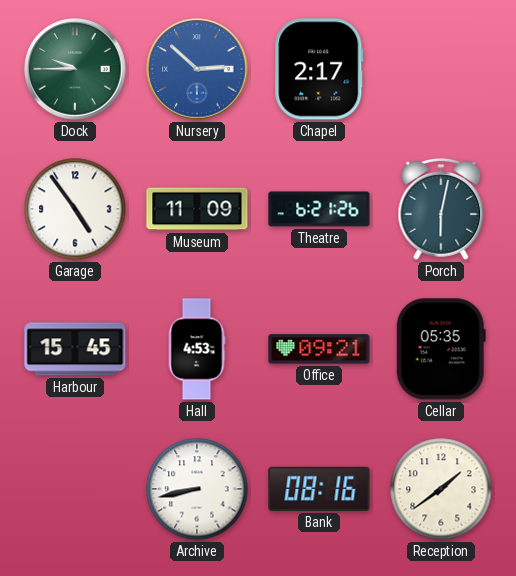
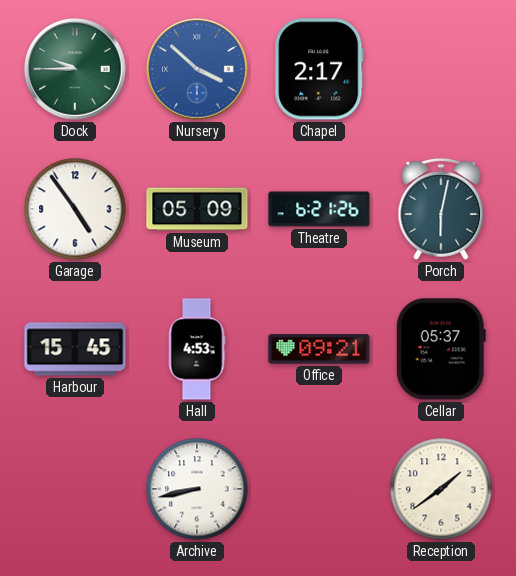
Nursery: 2:52 -> 3:52 (197, 69)
Museum: 11:09 -> 05:09 (197, 209)
Cellar: 05:35 -> 05:37 (441, 349)
Bank: 08:16 -> none (319, 489)
